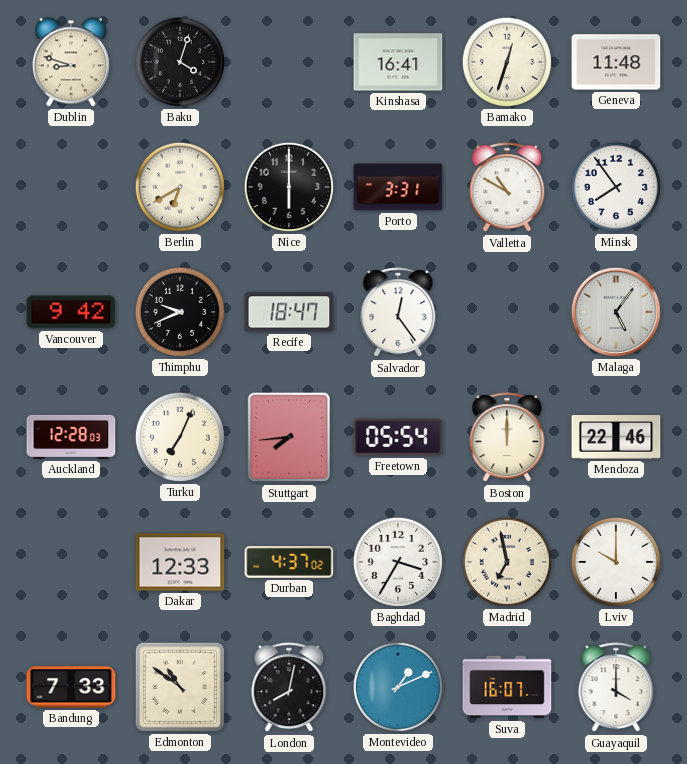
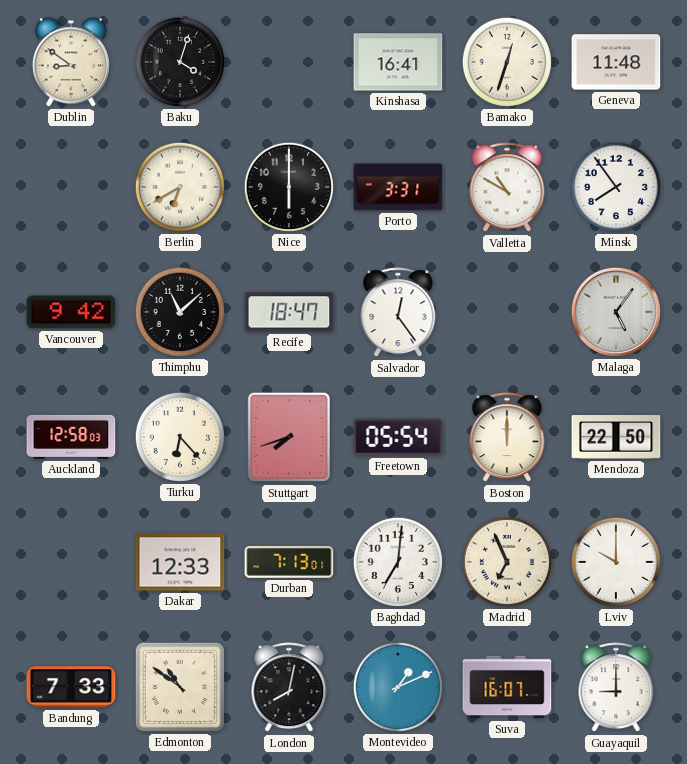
Dublin: 8:48 -> 8:51 (71, 62)
Thimphu: 9:41 -> 11:08 (180, 312)
Auckland: 12:28 -> 12:58 (71, 437)
Turku: 7:04 -> 6:23 (180, 437)
Stuttgart: 7:44 -> 7:42 (288, 437)
Mendoza: 22:46 -> 22:50 (616, 438)
Durban: 4:37 -> 7:13 (289, 562)
Baghdad: 3:35 -> 7:01 (398, 562)
Madrid: 6:58 -> 6:56 (507, 562)
Guayaquil: 4:00 -> 9:00 (616, 688)
